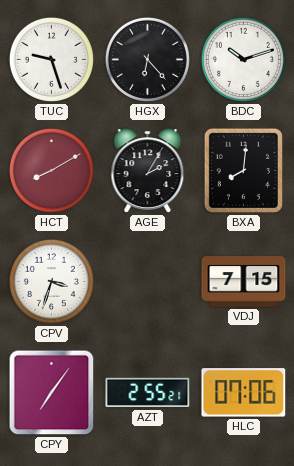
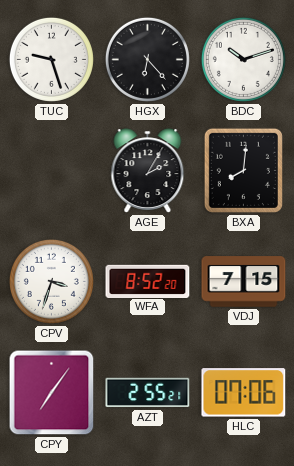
HCT: 8:10 -> none (51, 170)
WFA: none -> 8:52 (148, 281)
